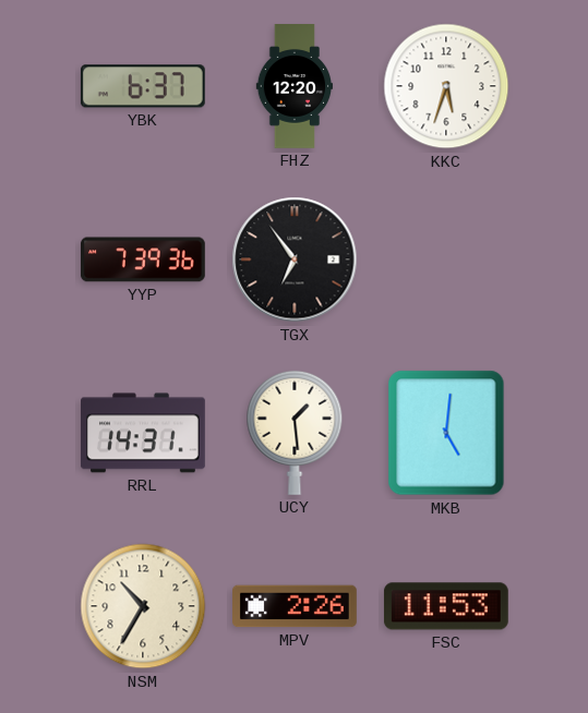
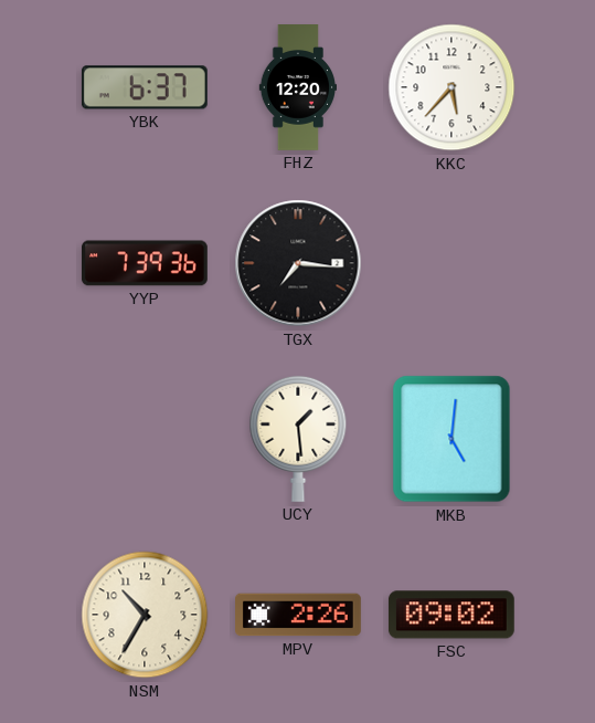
KKC: 5:33 -> 5:37 (451, 87)
TGX: 6:54 -> 7:16 (298, 263)
RRL: 14:31 -> none (144, 433)
FSC: 11:53 -> 09:02 (451, 615)
